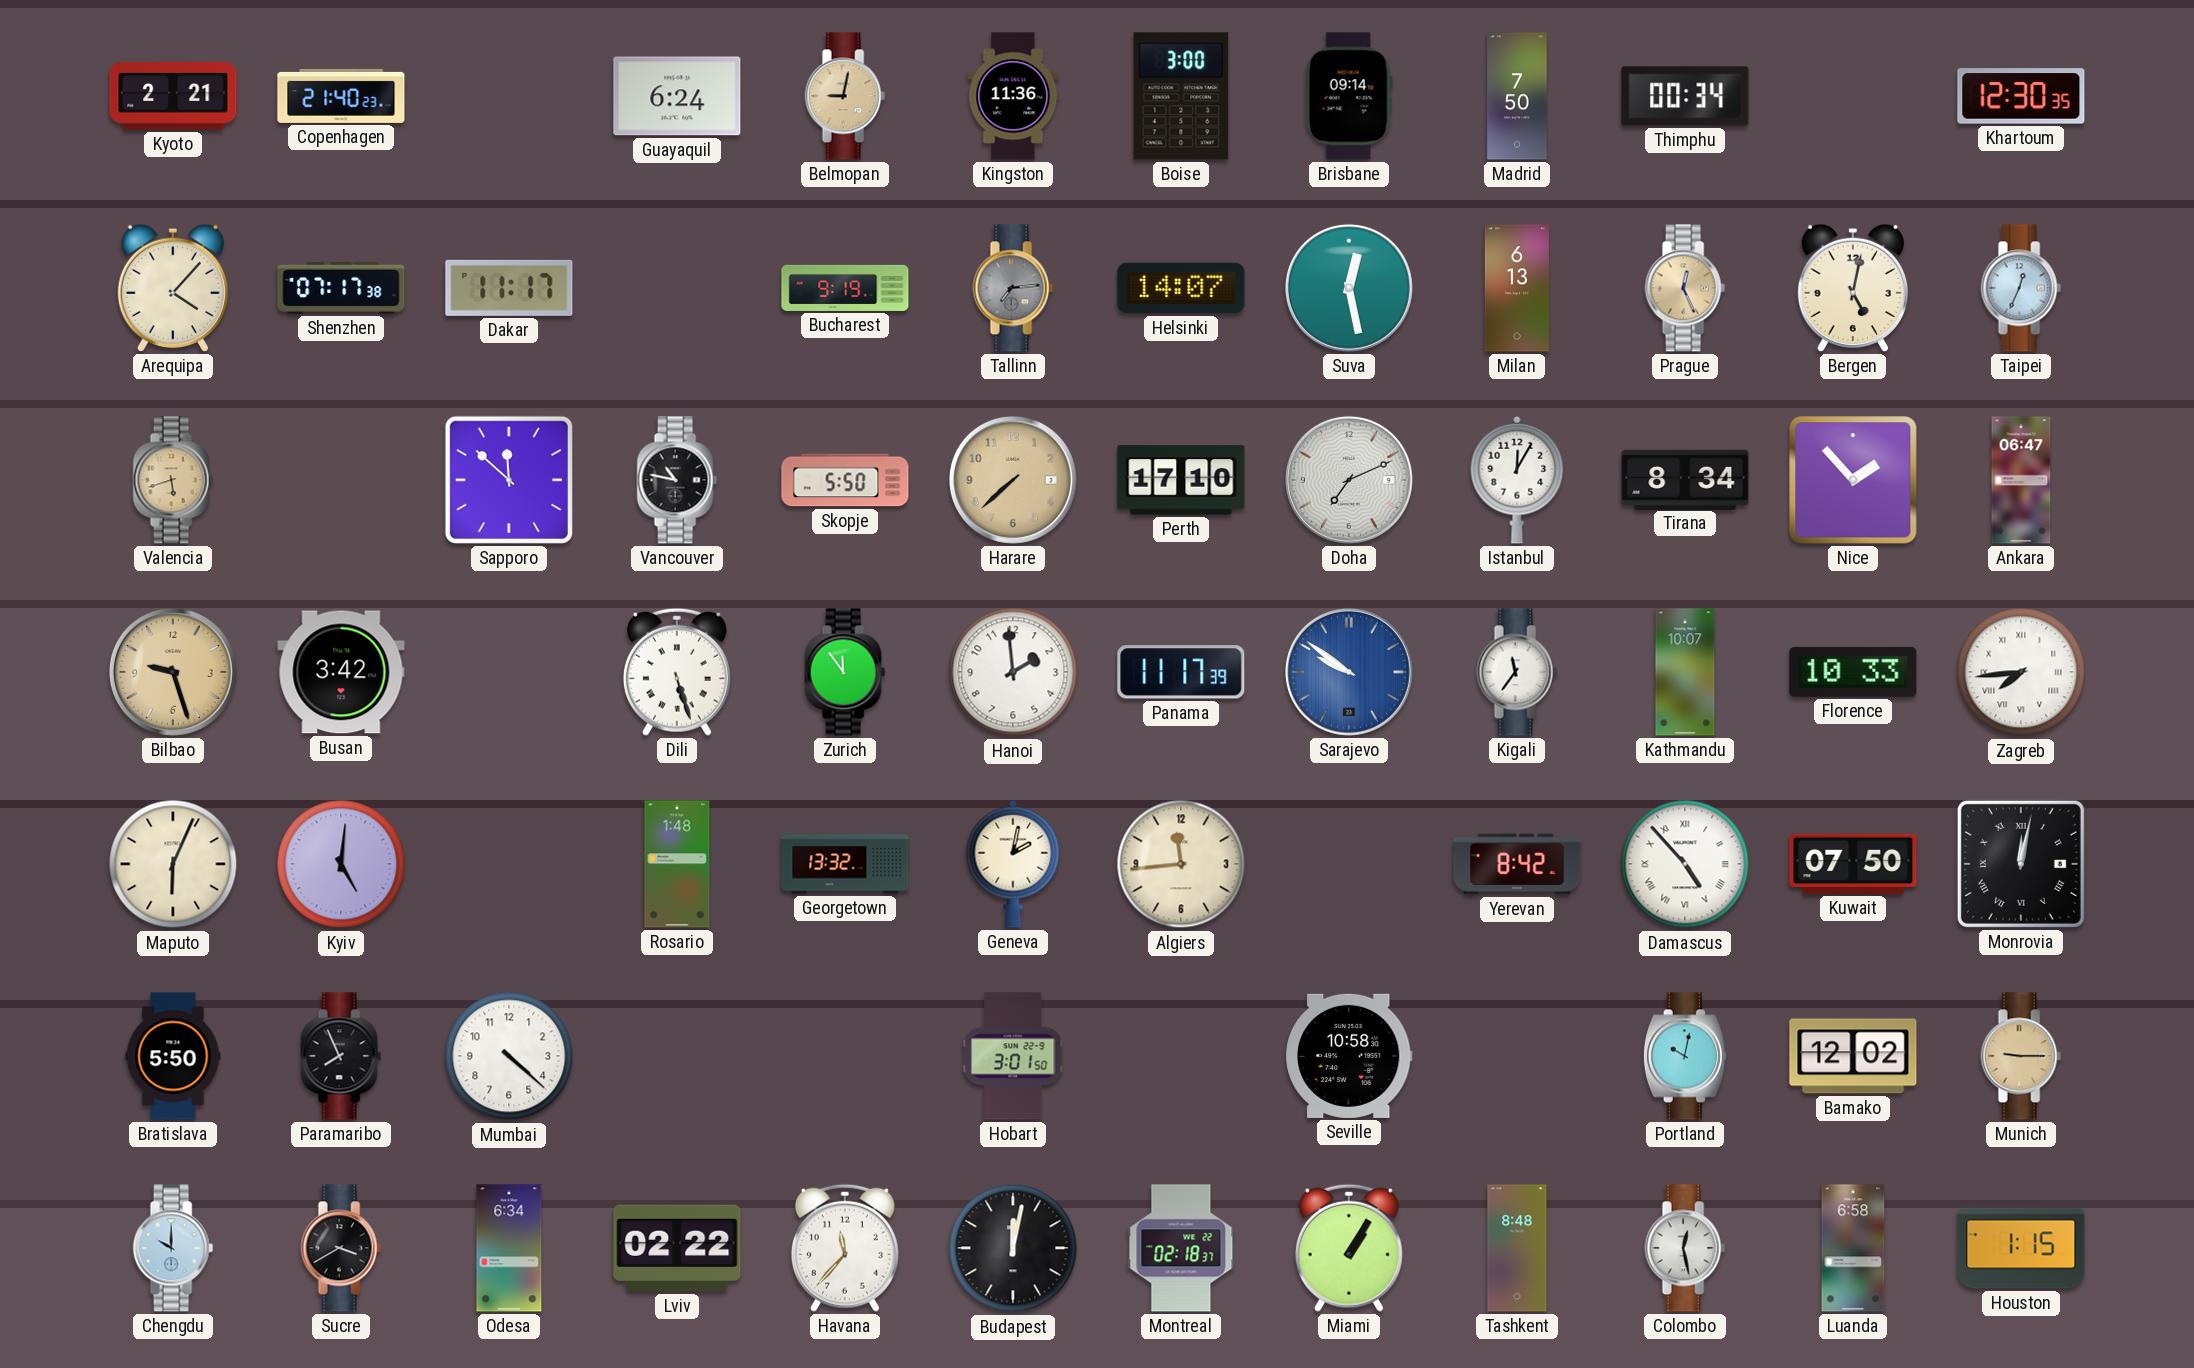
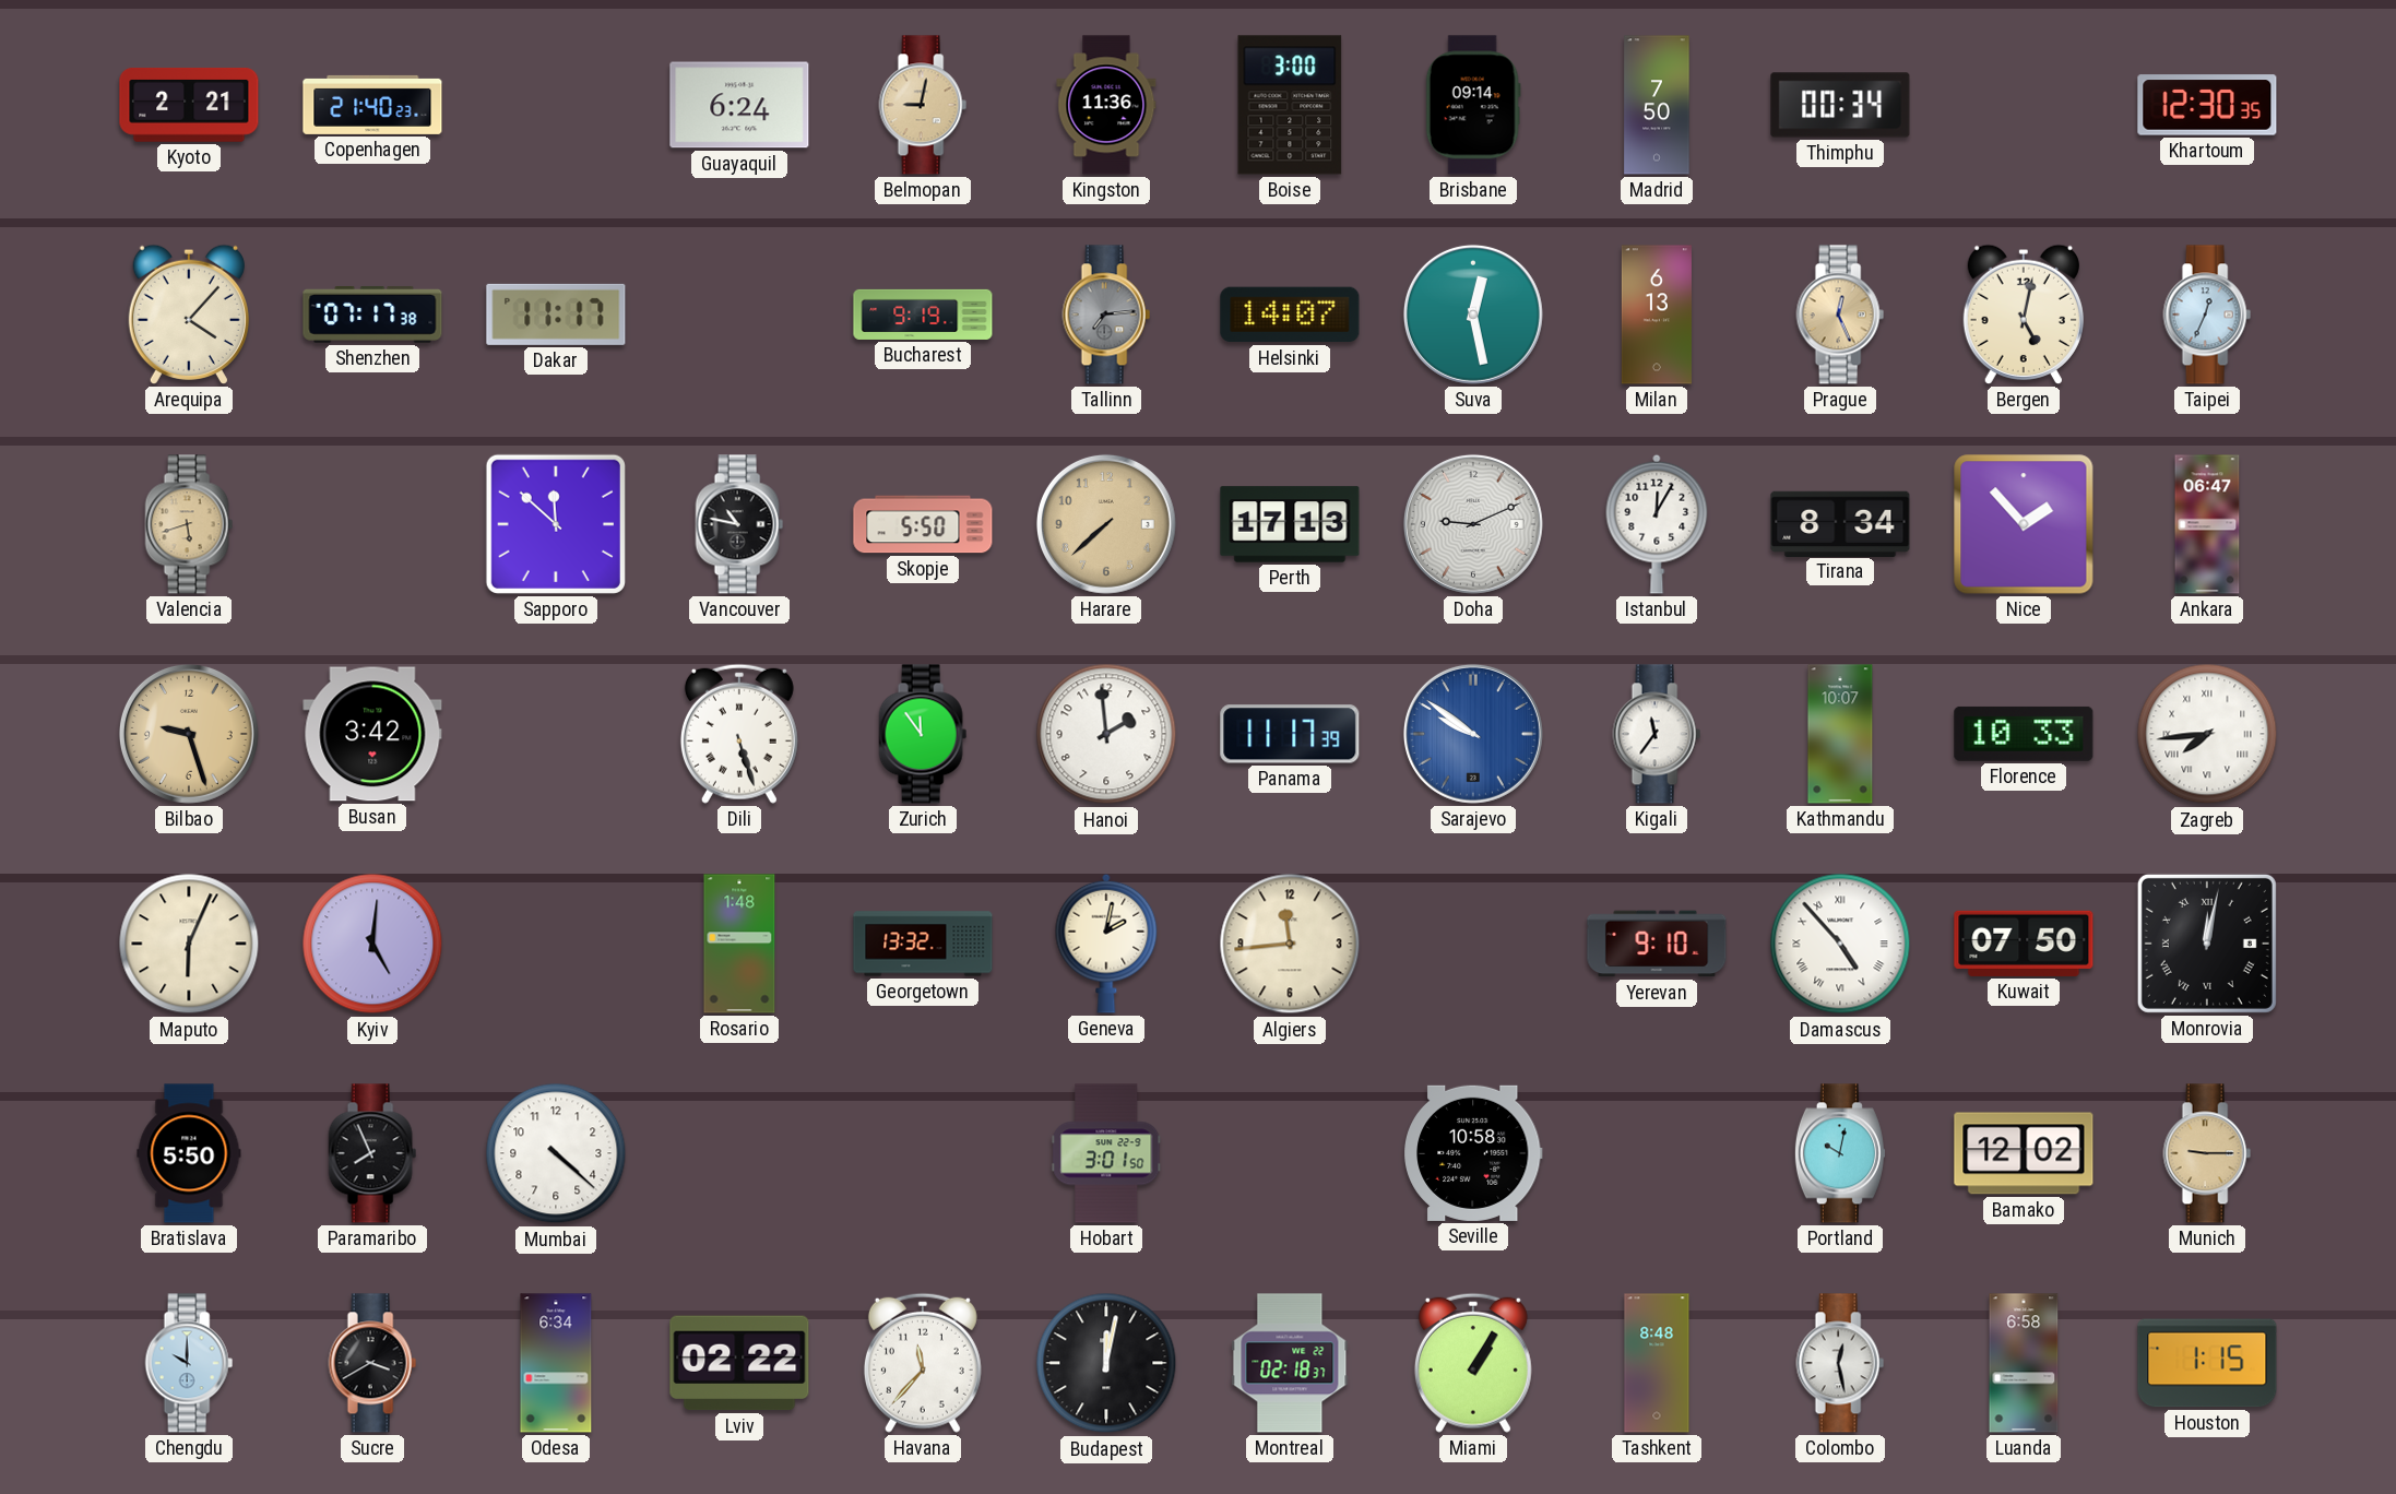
Perth: 17:10 -> 17:13 (1290, 524)
Doha: 7:11 -> 9:11 (1473, 524)
Yerevan: 8:42 -> 9:10 (1657, 944)
